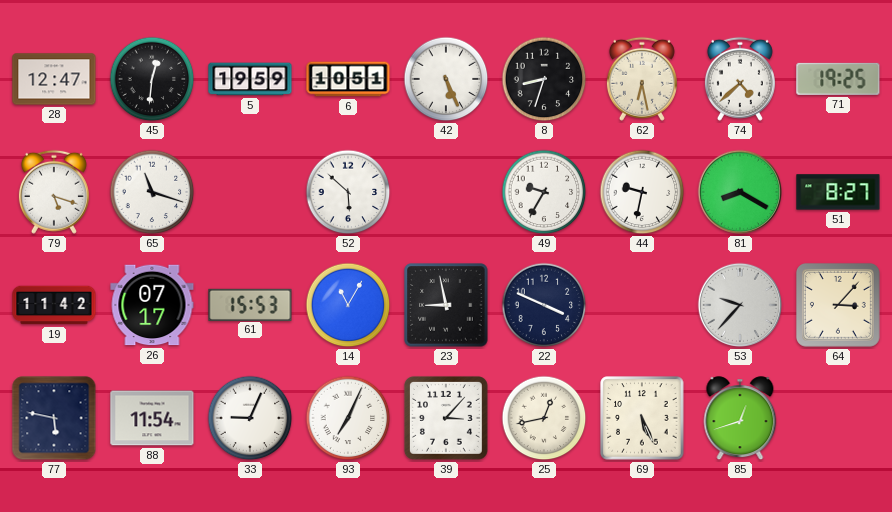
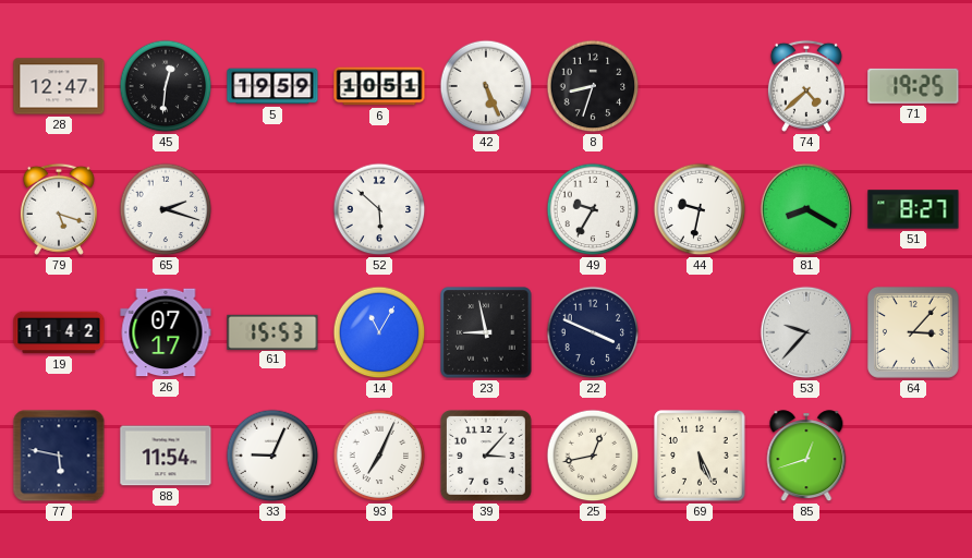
62: 6:28 -> none (642, 79)
65: 11:18 -> 2:18 (166, 209)
